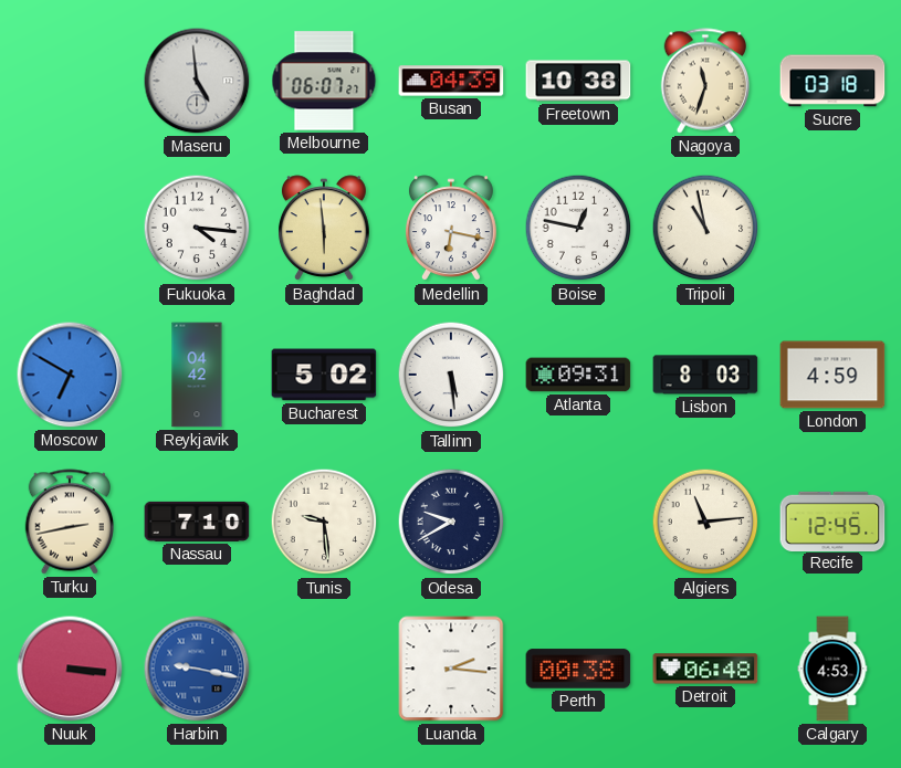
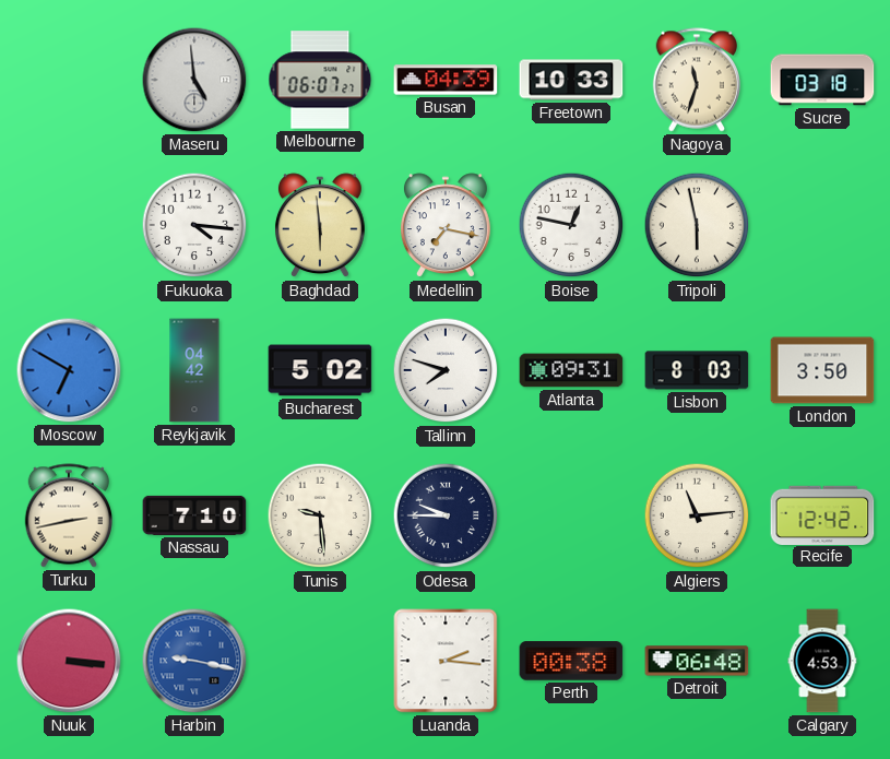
Freetown: 10:38 -> 10:33 (571, 80)
Medellin: 6:17 -> 7:17 (446, 226)
Tripoli: 10:58 -> 5:58 (697, 225)
Tallinn: 5:29 -> 7:48 (446, 370)
London: 4:59 -> 3:50 (822, 370)
Odesa: 9:40 -> 9:45 (446, 515)
Recife: 12:45 -> 12:42 (822, 514)
